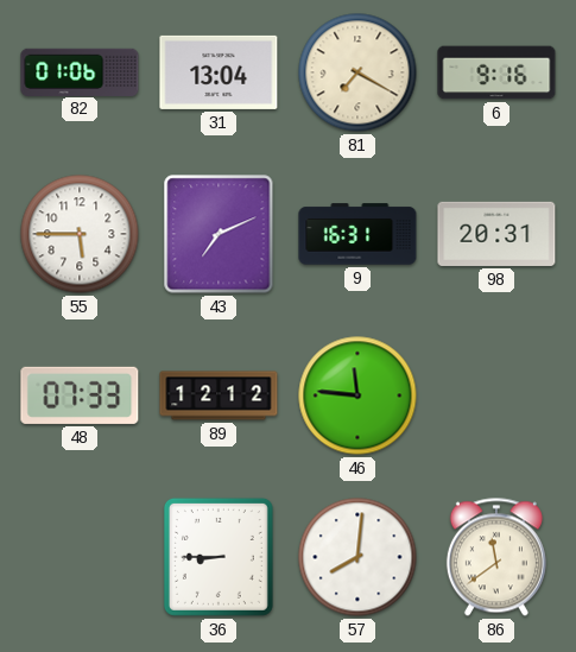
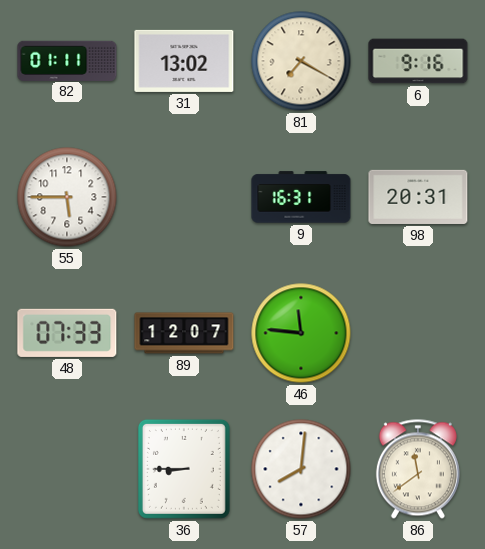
82: 01:06 -> 01:11 (67, 60)
31: 13:04 -> 13:02 (184, 61)
43: 7:11 -> none (219, 234)
89: 12:12 -> 12:07 (184, 333)
